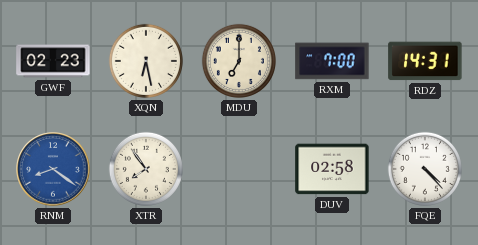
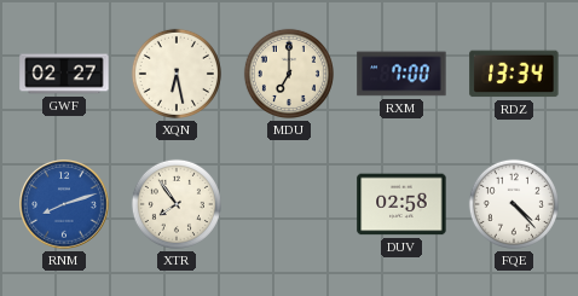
GWF: 02:23 -> 02:27 (64, 74)
RDZ: 14:31 -> 13:34 (514, 74)
RNM: 8:21 -> 8:12 (64, 204)
